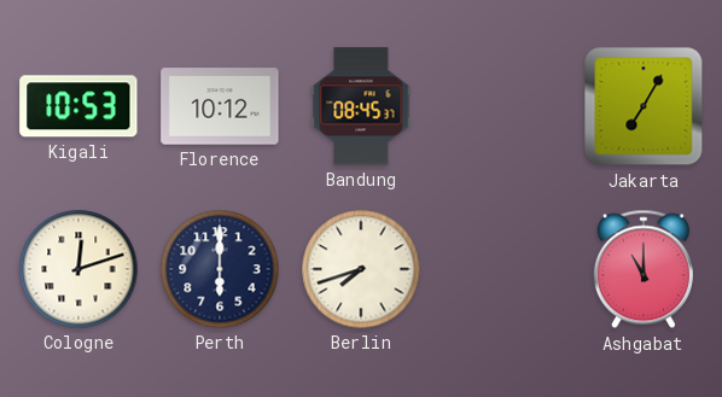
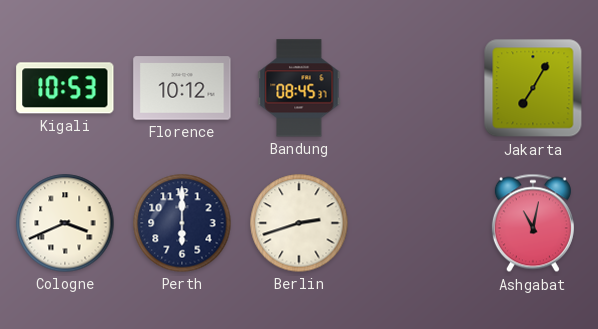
Cologne: 12:12 -> 3:41 (65, 223)
Berlin: 7:42 -> 2:42 (299, 223)
Ashgabat: 11:00 -> 11:02 (533, 223)
